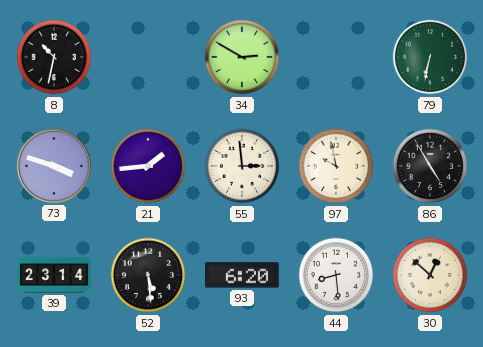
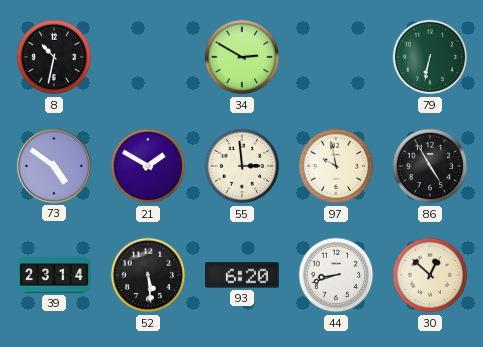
73: 3:48 -> 4:51 (54, 166)
21: 1:44 -> 1:50 (148, 166)
44: 8:29 -> 8:42 (336, 275)
